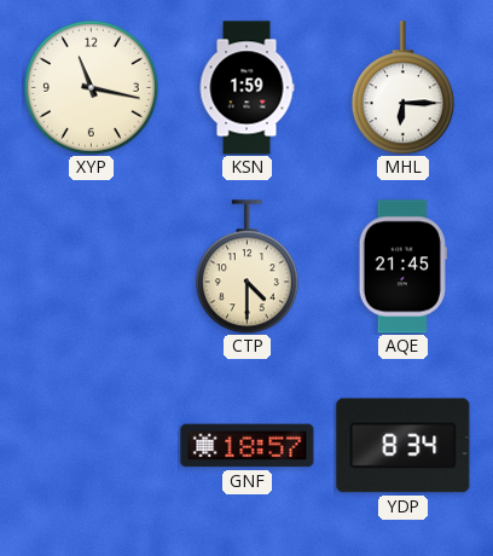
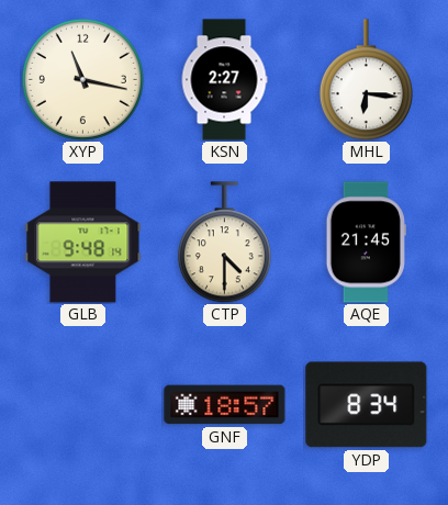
KSN: 1:59 -> 2:27 (224, 80)
MHL: 6:15 -> 6:16 (366, 80)
GLB: none -> 9:48 (83, 243)
